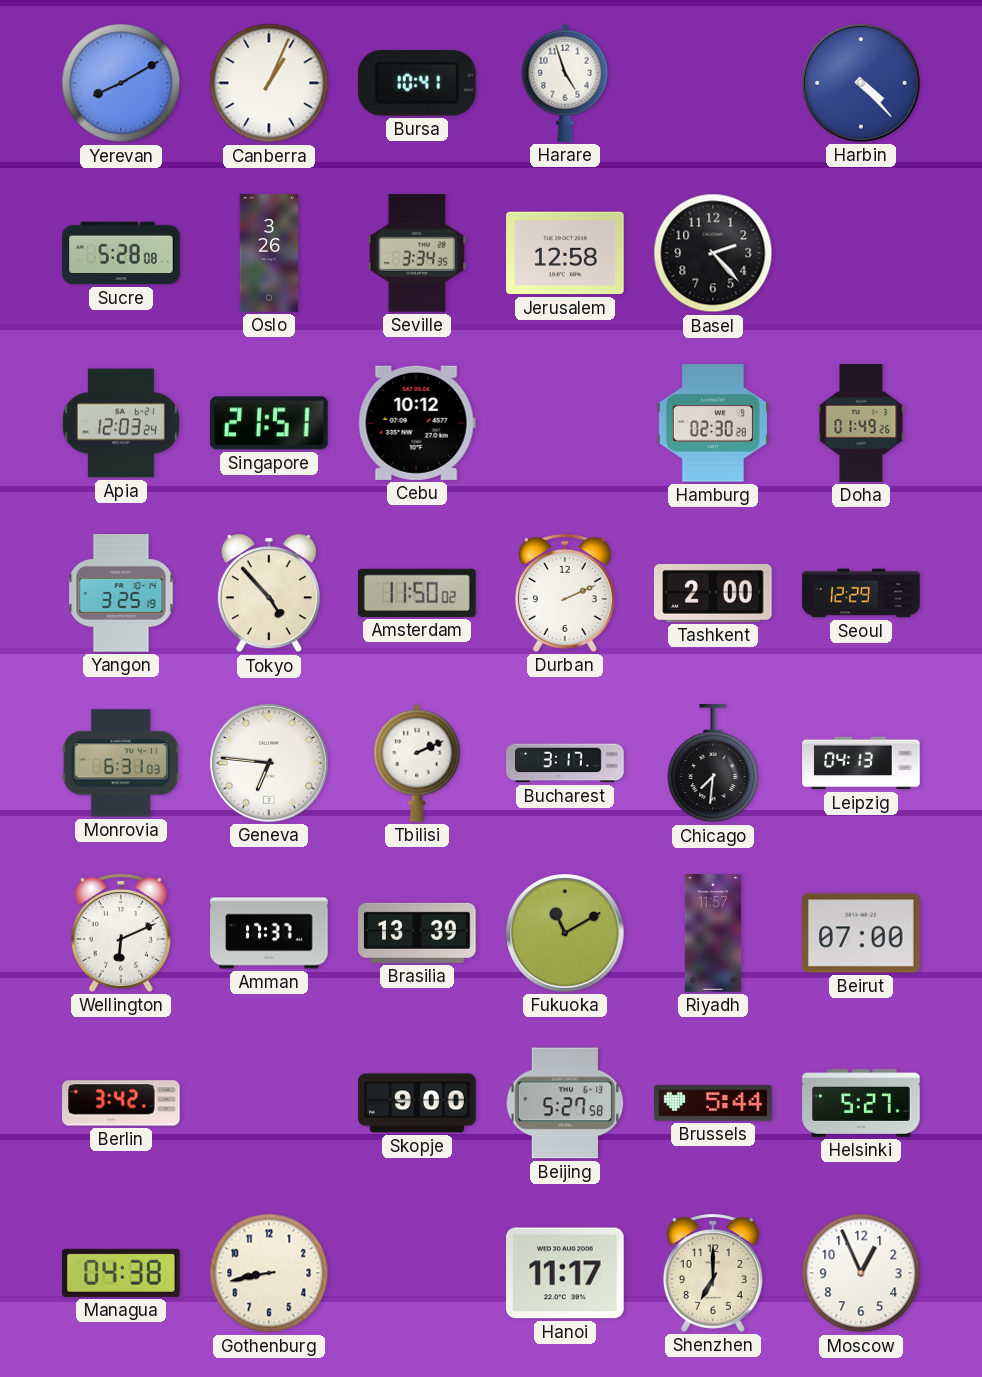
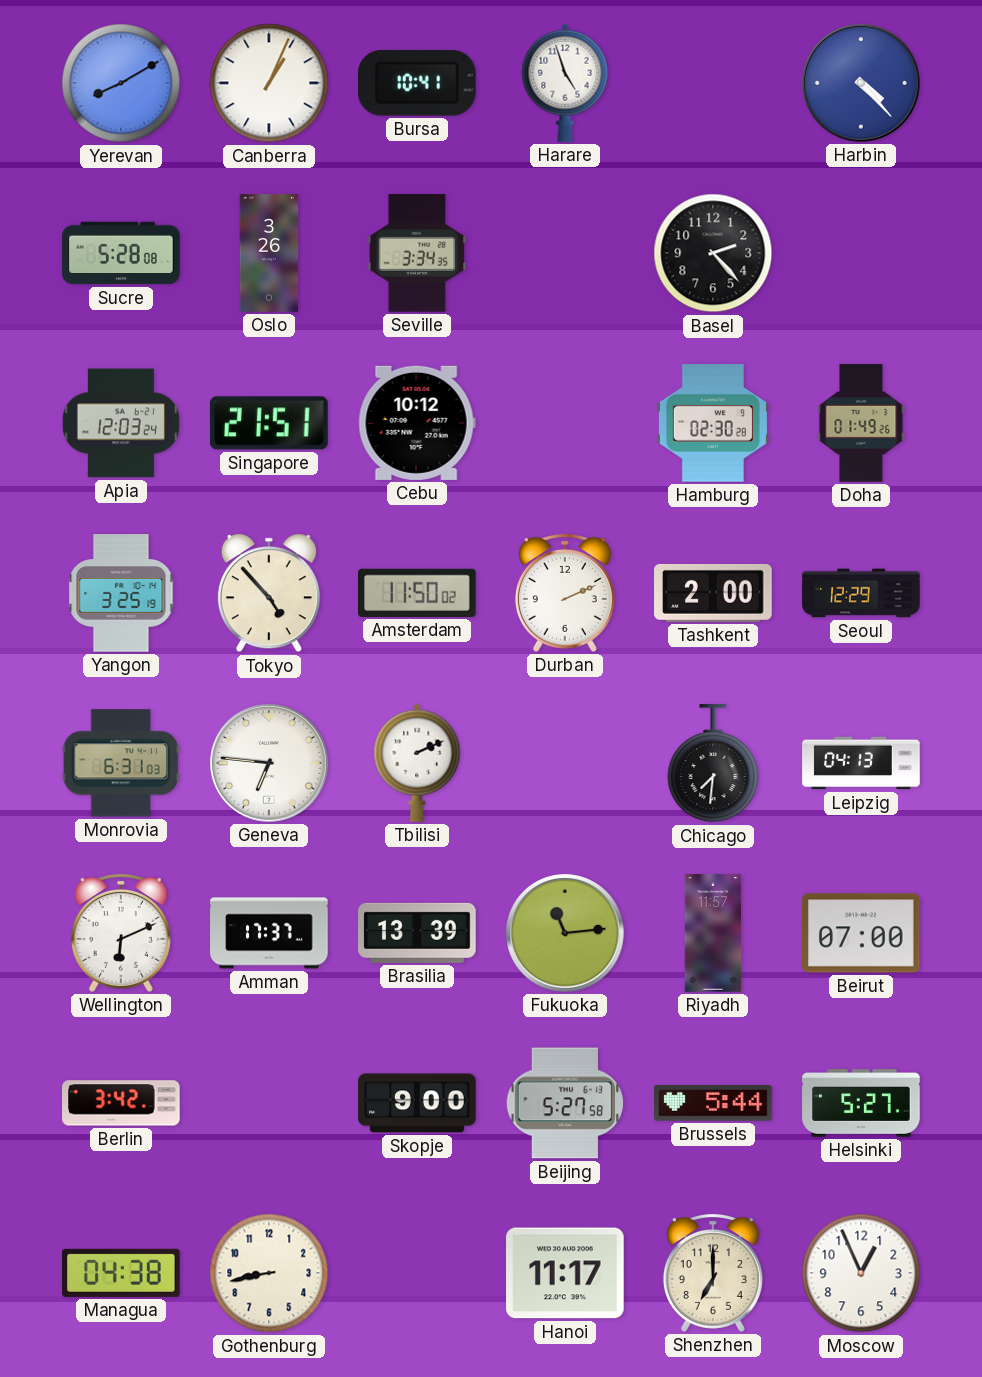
Jerusalem: 12:58 -> none (565, 253)
Bucharest: 3:17 -> none (565, 763)
Fukuoka: 11:10 -> 11:14 (565, 933)
